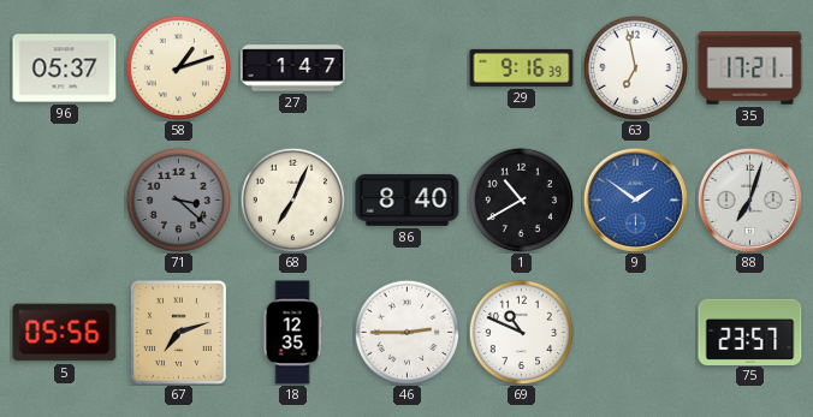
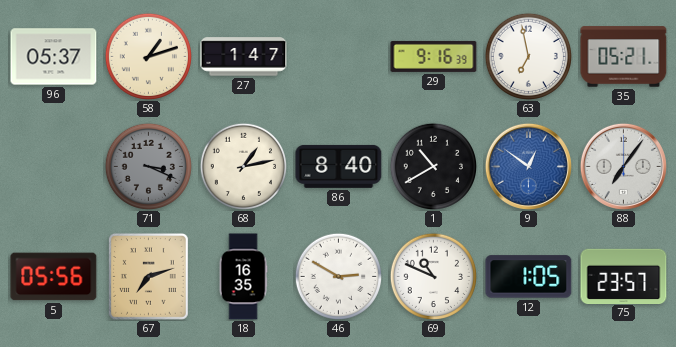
35: 17:21 -> 05:21 (624, 57)
71: 3:22 -> 3:19 (148, 166)
68: 7:04 -> 1:13 (243, 166)
9: 1:51 -> 12:51 (528, 166)
88: 7:03 -> 7:06 (623, 166)
18: 12:35 -> 16:35 (243, 277)
46: 2:45 -> 2:50 (338, 276)
12: none -> 1:05 (529, 277)
